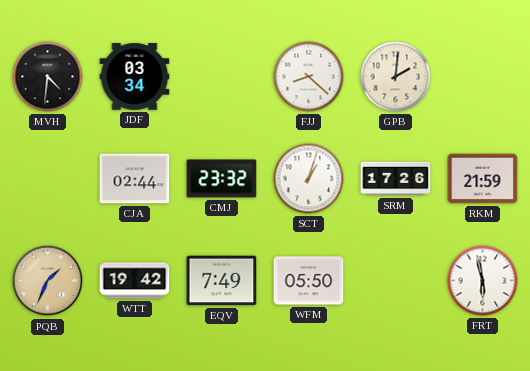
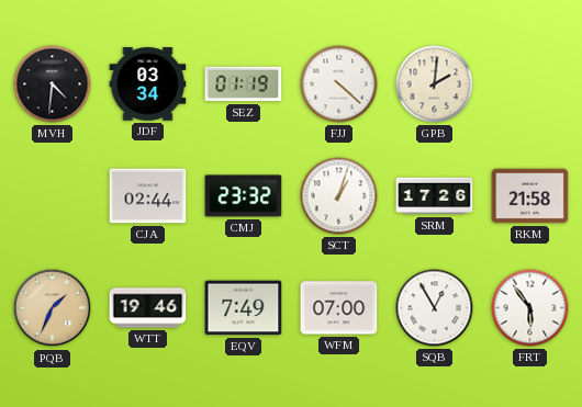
SEZ: none -> 01:19 (244, 84)
FJJ: 8:22 -> 4:22 (339, 84)
RKM: 21:59 -> 21:58 (530, 196)
WTT: 19:42 -> 19:46 (148, 308)
WFM: 05:50 -> 07:00 (339, 308)
SQB: none -> 12:55 (435, 308)
FRT: 5:58 -> 5:54 (530, 308)
